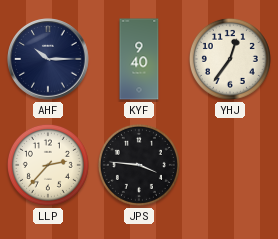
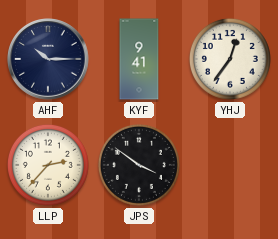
KYF: 9:40 -> 9:41 (139, 59)
JPS: 3:46 -> 3:51 (139, 165)
